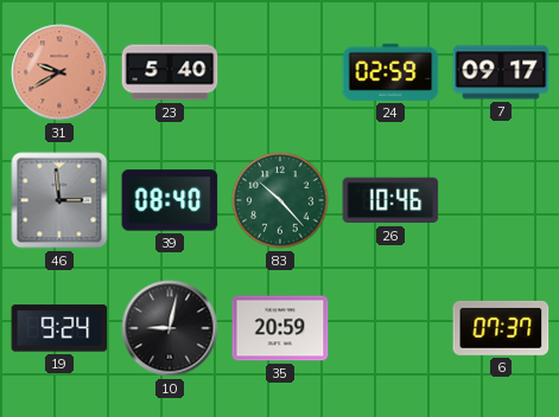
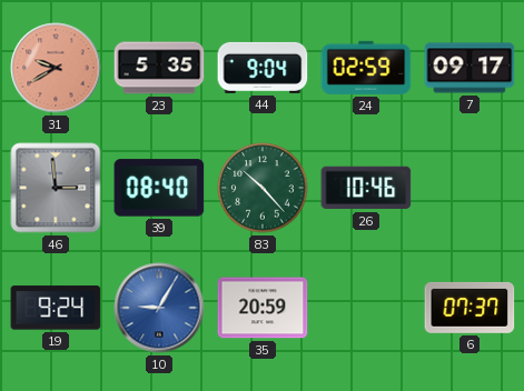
23: 5:40 -> 5:35 (159, 68)
44: none -> 9:04 (263, 68)
10: 9:02 -> 9:05 (159, 308)
10 dial: black -> blue (159, 308)
